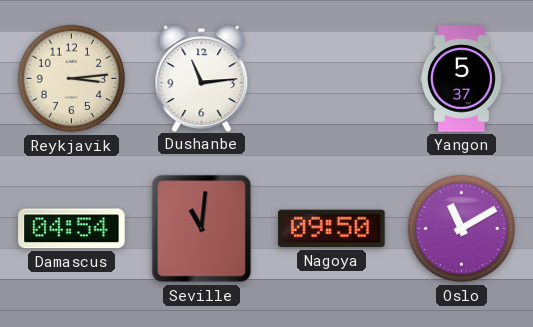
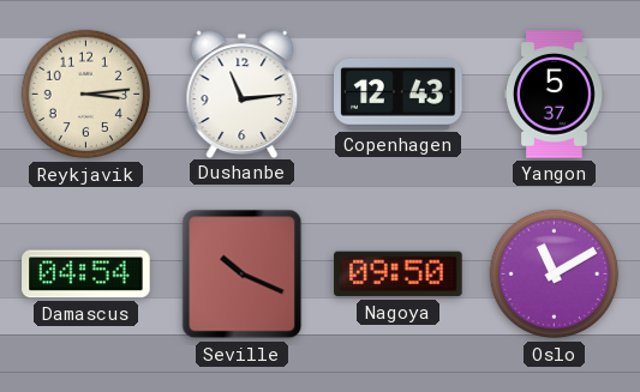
Copenhagen: none -> 12:43 (399, 94)
Seville: 11:01 -> 10:19 (243, 275)
